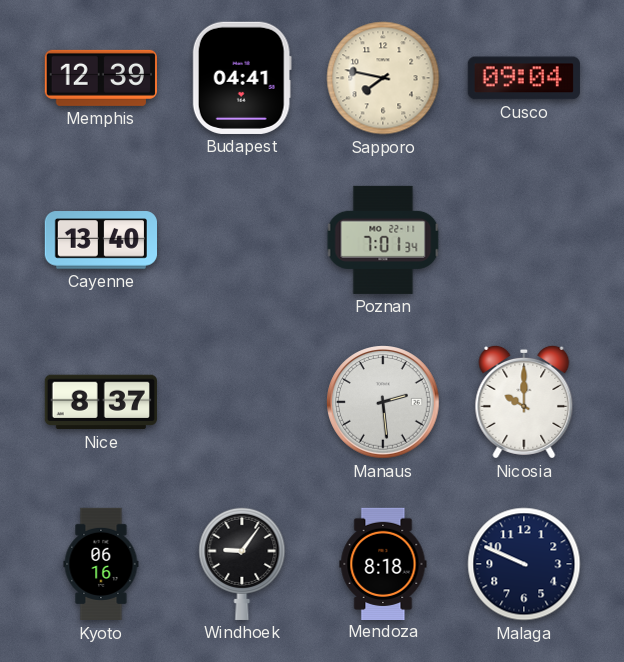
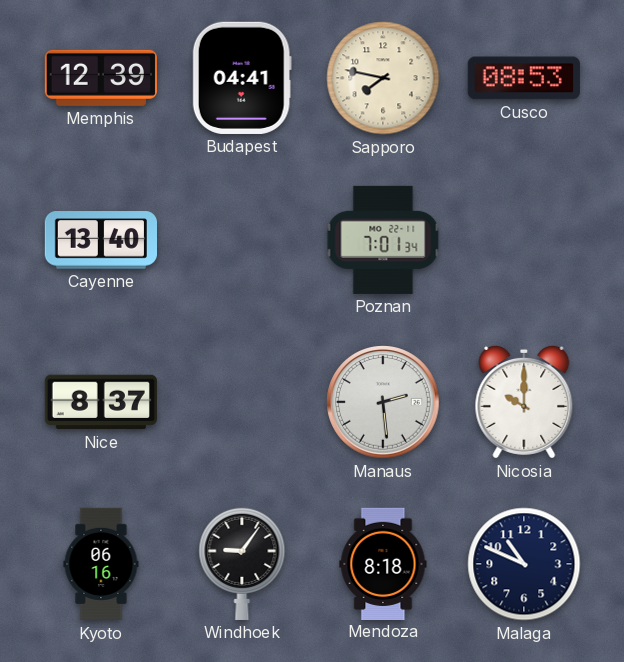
Cusco: 09:04 -> 08:53 (524, 78)
Malaga: 9:49 -> 10:49 (524, 564)
